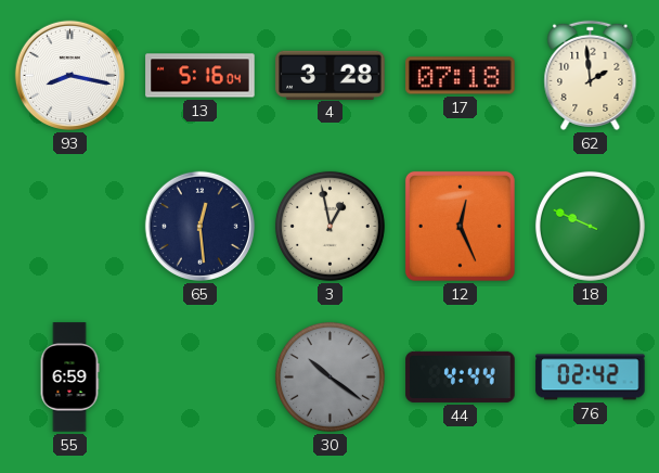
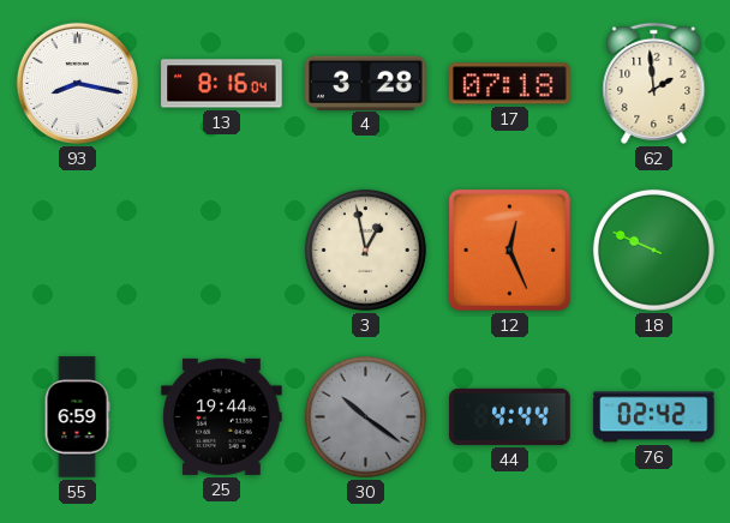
13: 5:16 -> 8:16 (222, 84)
65: 12:29 -> none (199, 226)
25: none -> 19:44 (222, 416)
